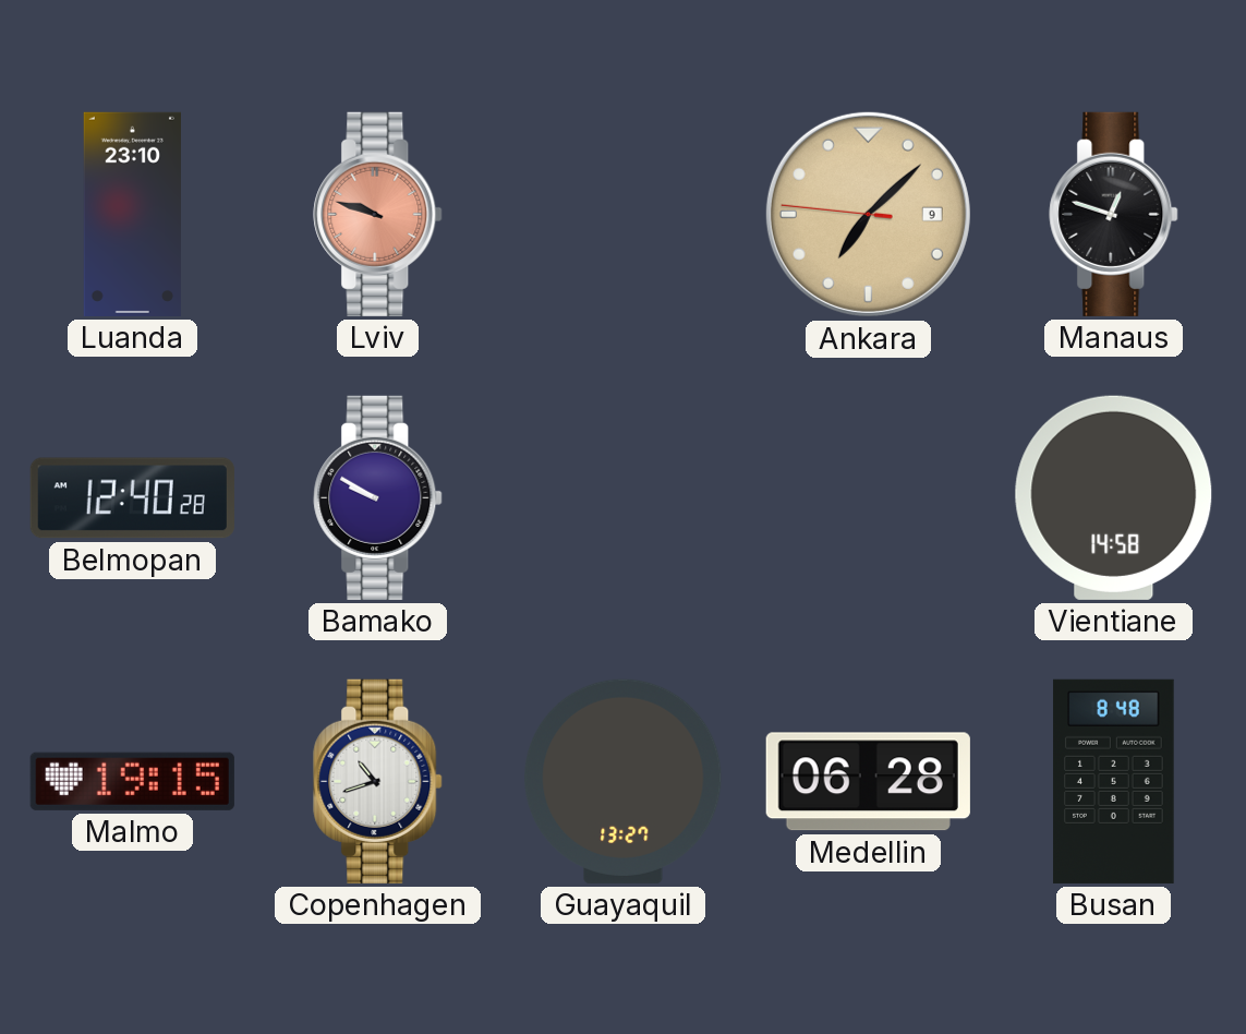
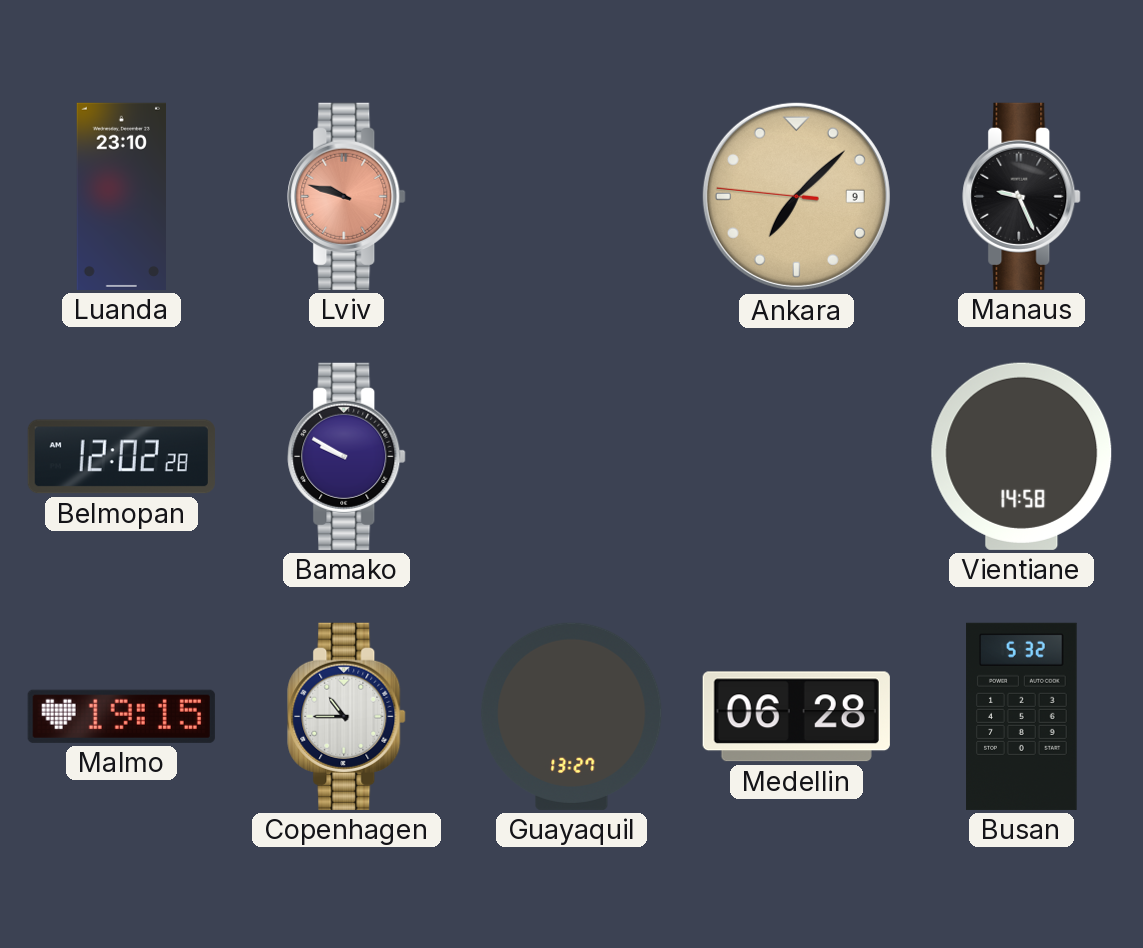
Manaus: 12:48 -> 9:26 (1022, 196)
Belmopan: 12:40 -> 12:02 (121, 457)
Copenhagen: 10:42 -> 10:45 (347, 716)
Busan: 8:48 -> 5:32 (1022, 716)
